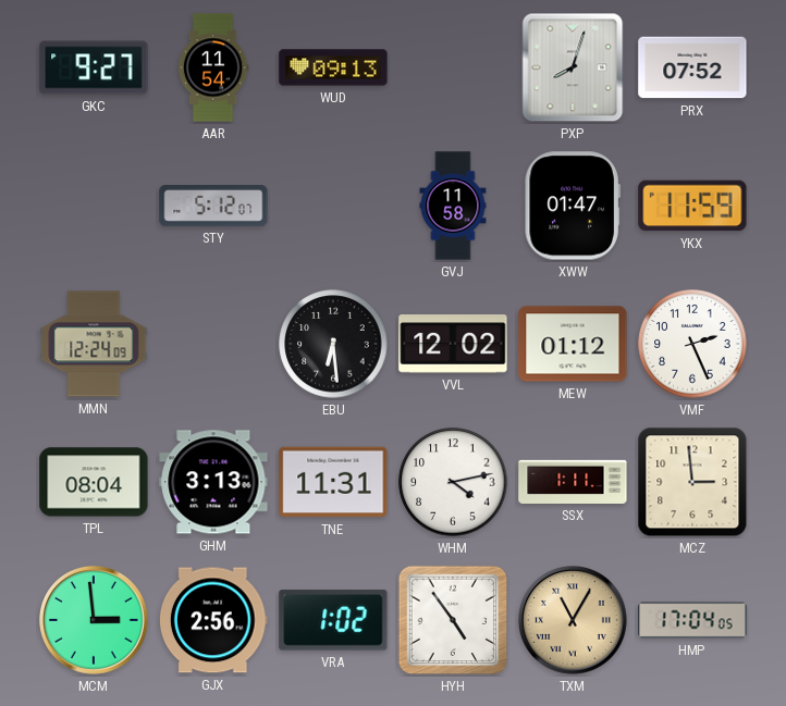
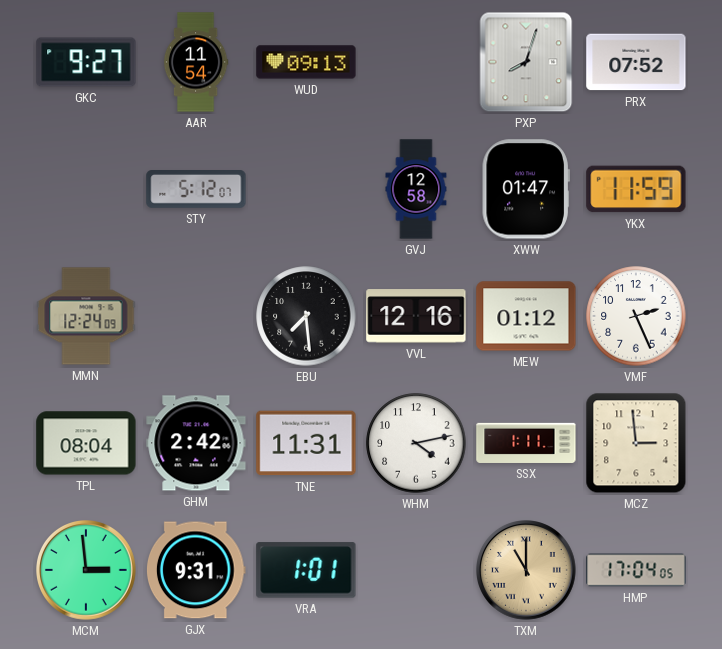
GVJ: 11:58 -> 12:58 (416, 189)
EBU: 6:29 -> 7:29 (306, 316)
VVL: 12:02 -> 12:16 (416, 316)
GHM: 3:13 -> 2:42 (196, 443)
GJX: 2:56 -> 9:31 (196, 570)
VRA: 1:02 -> 1:01 (306, 570)
HYH: 4:54 -> none (453, 620)
TXM: 11:05 -> 11:00 (527, 571)
